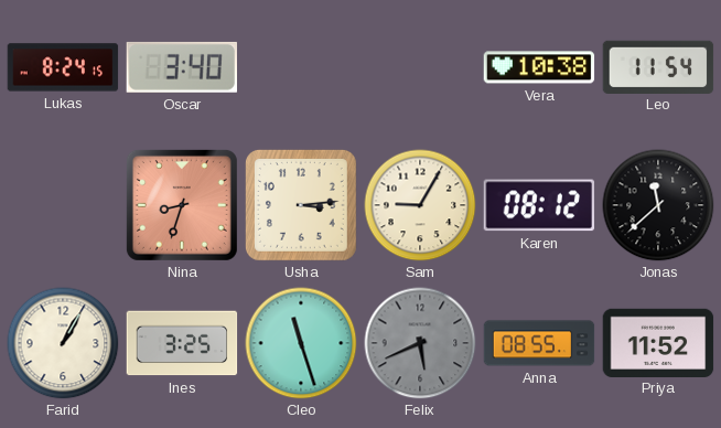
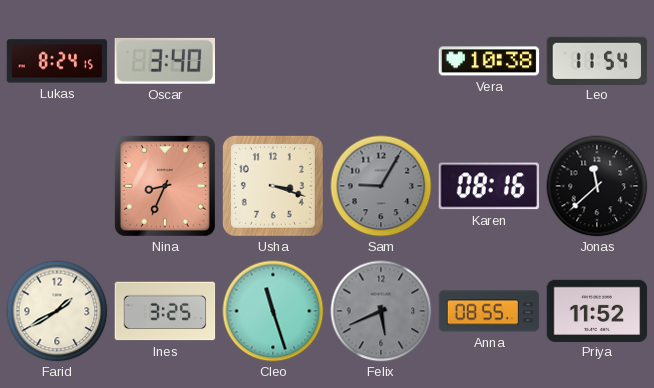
Nina: 8:33 -> 8:34 (165, 186)
Usha: 3:14 -> 3:18 (273, 186)
Sam dial: cream -> grey (381, 186)
Karen: 08:12 -> 08:16 (489, 186)
Farid: 1:05 -> 1:40 (57, 311)
